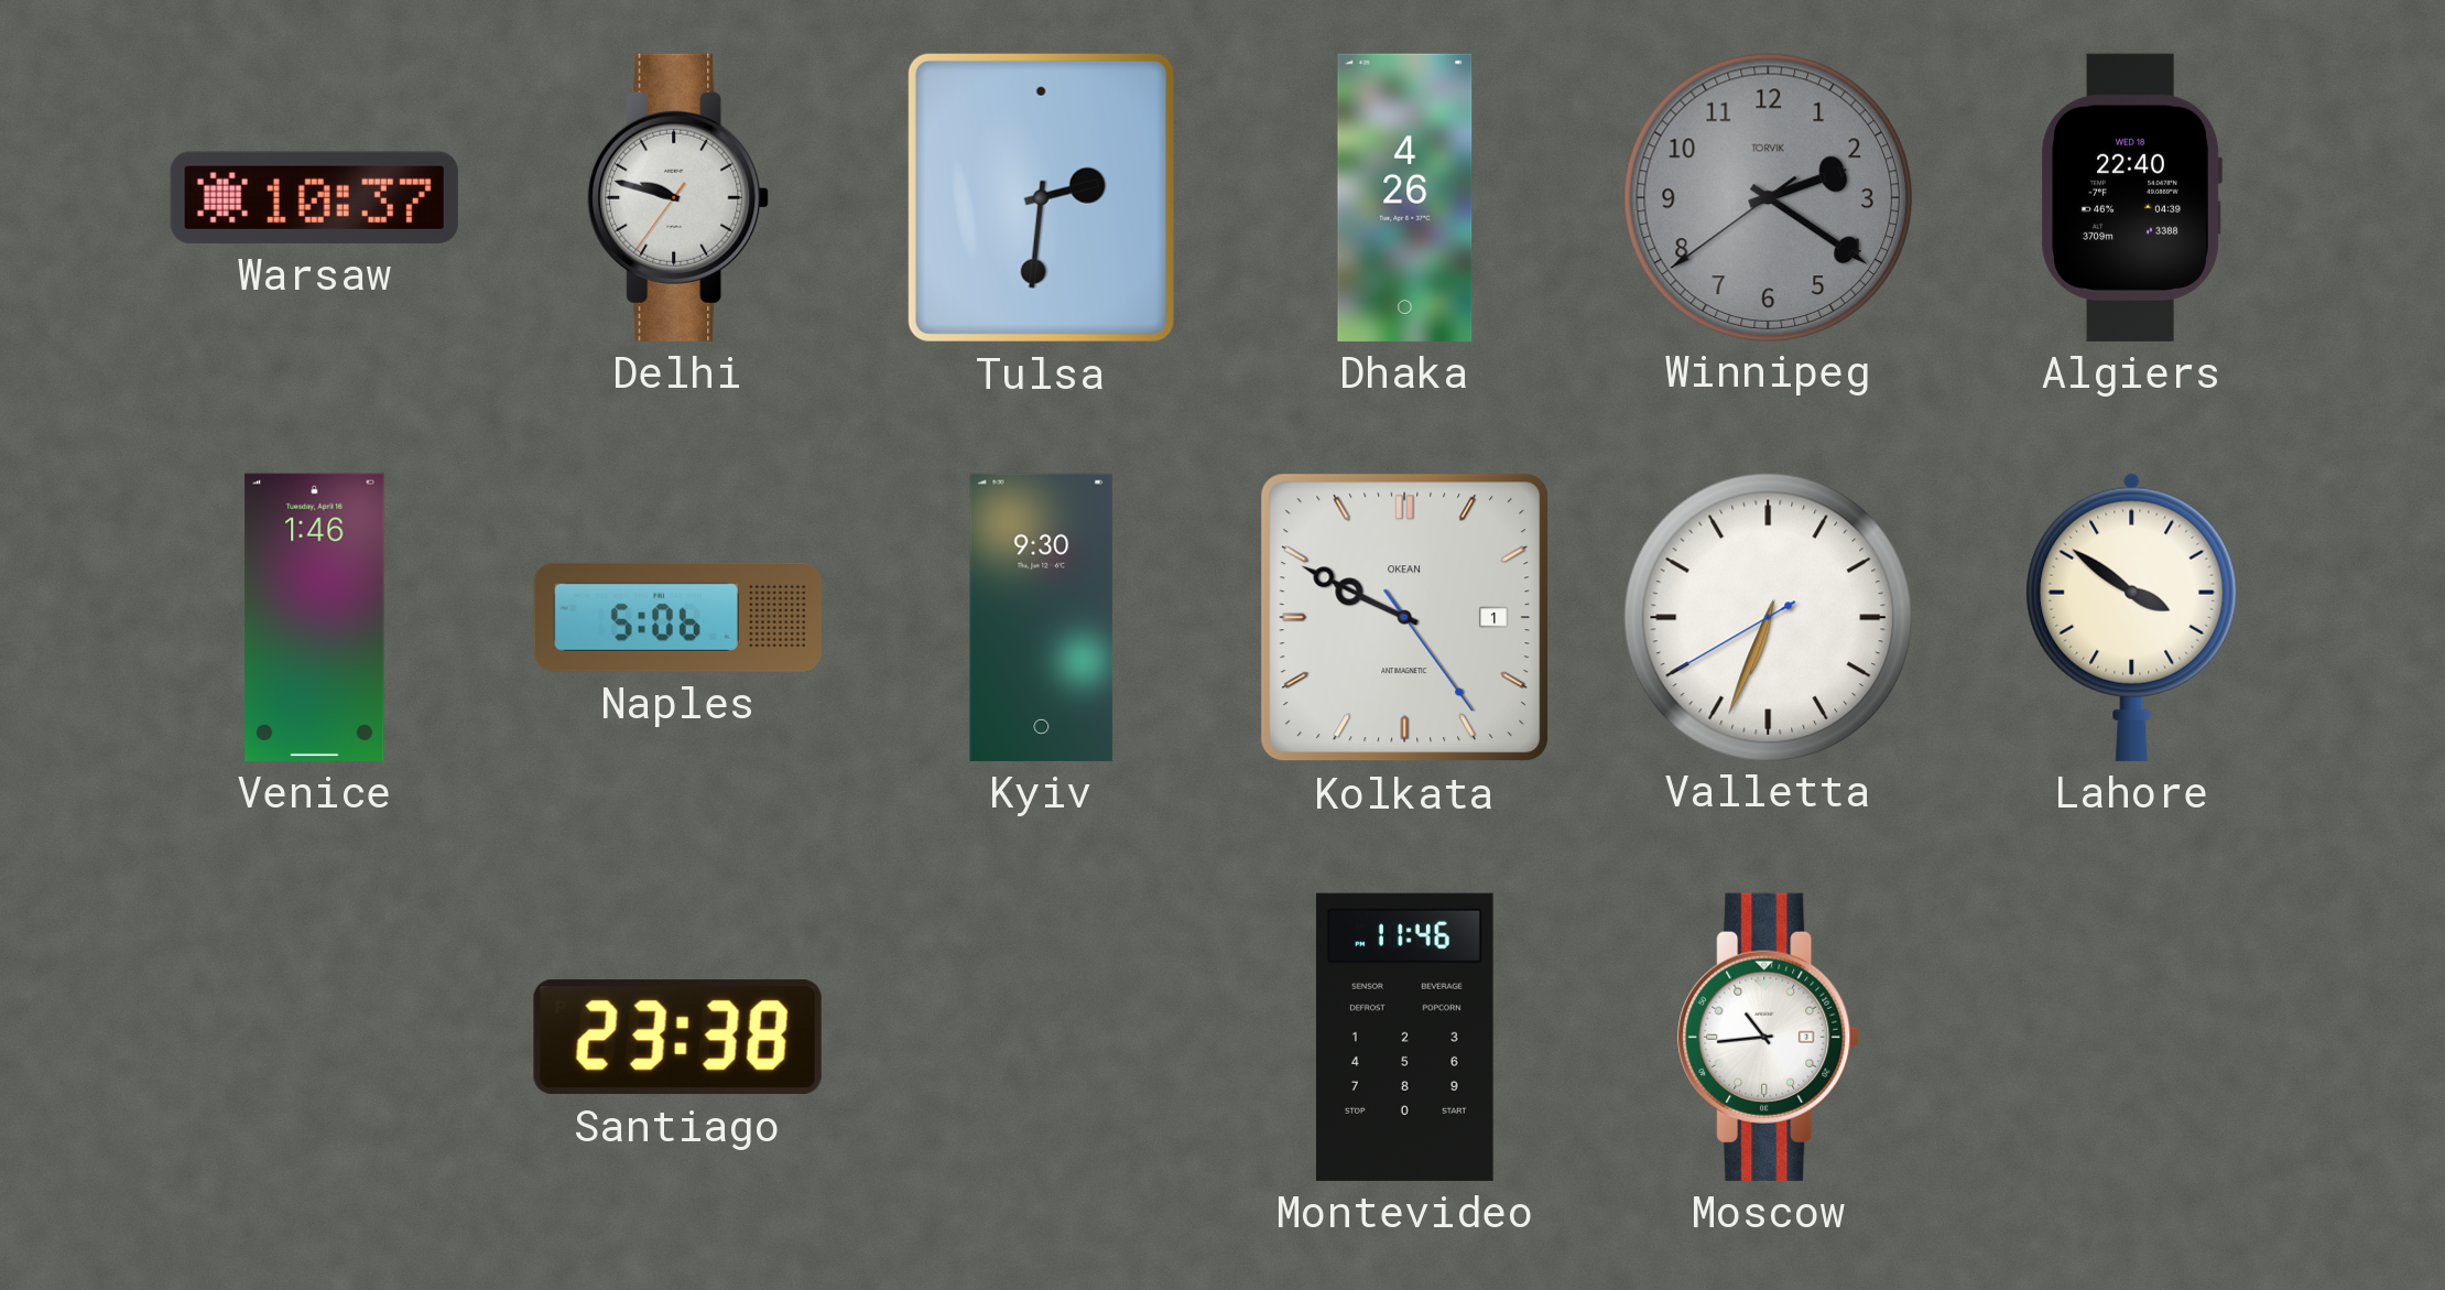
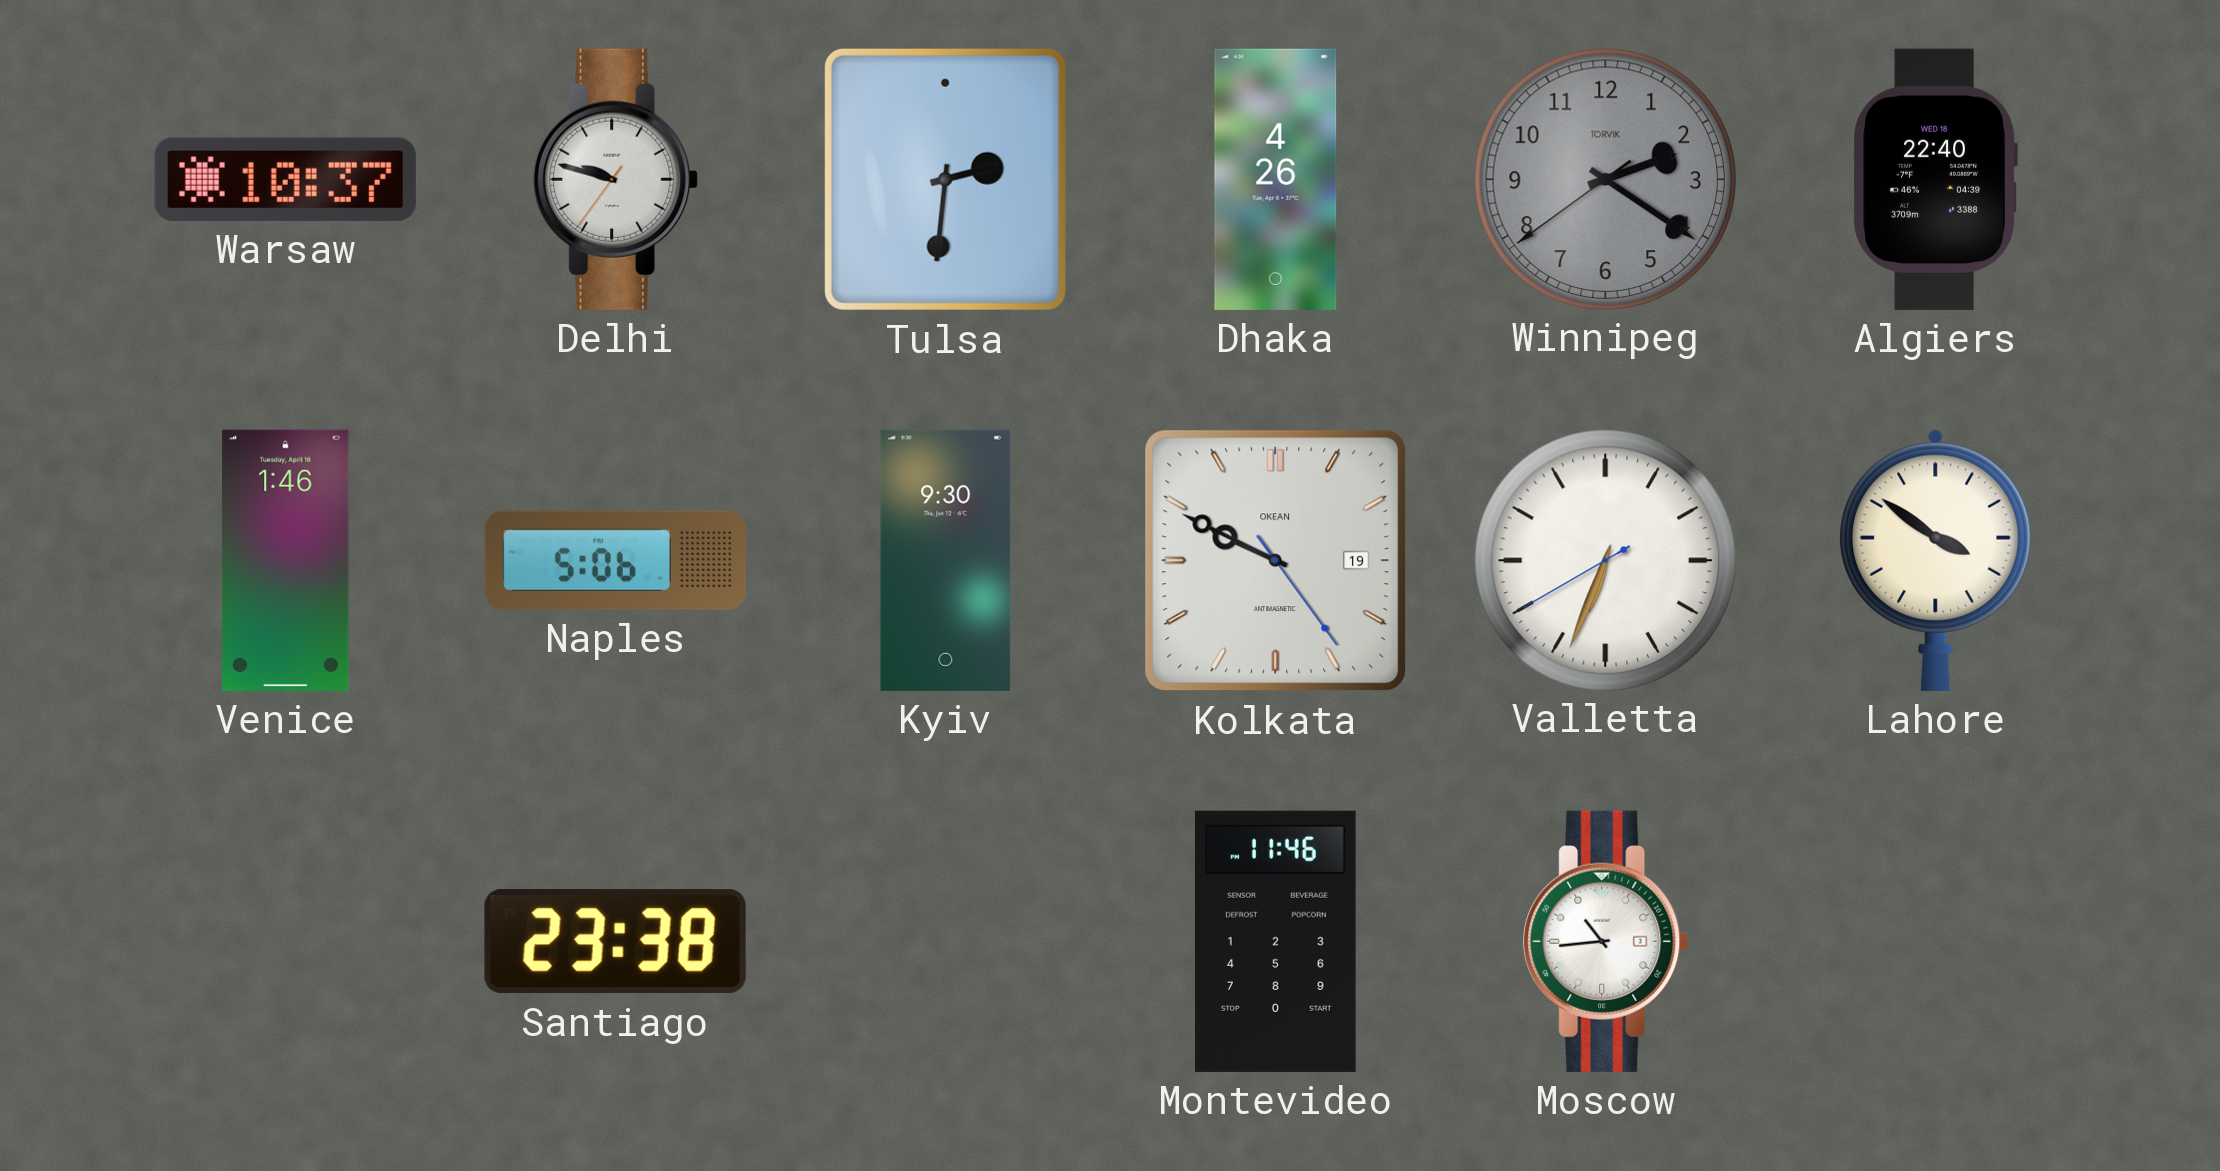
Kolkata date: 1 -> 19 (1276, 561)
